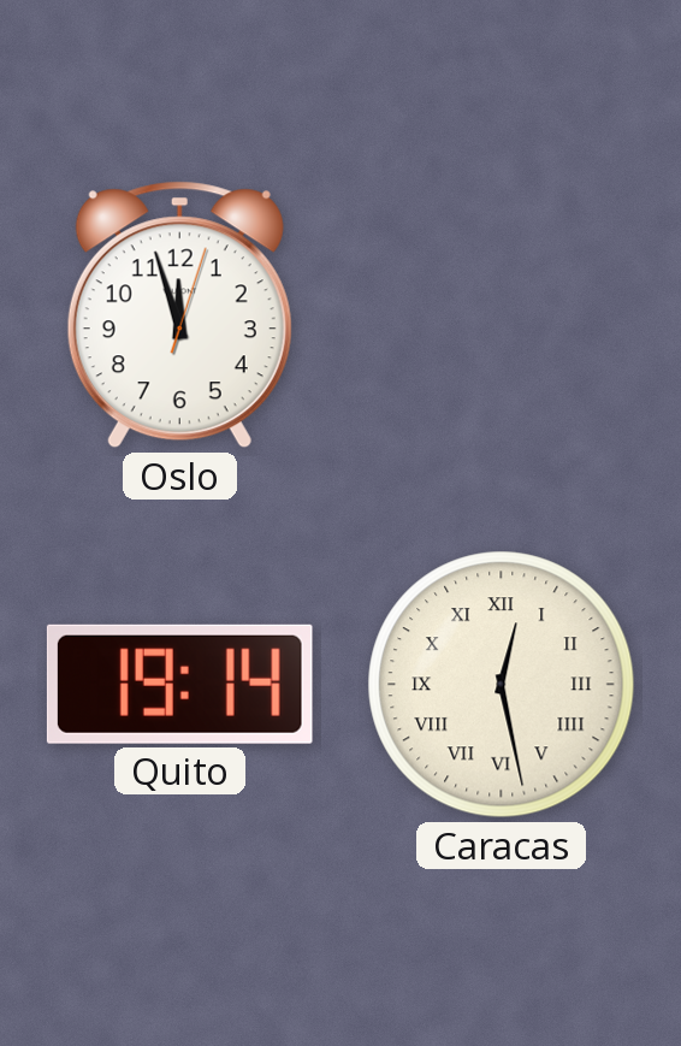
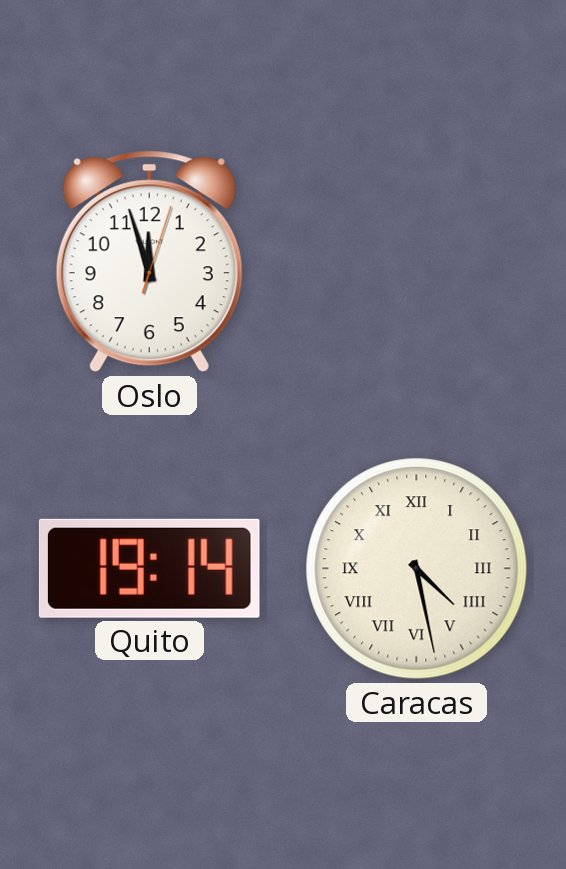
Caracas: 12:28 -> 4:28 (417, 569)
